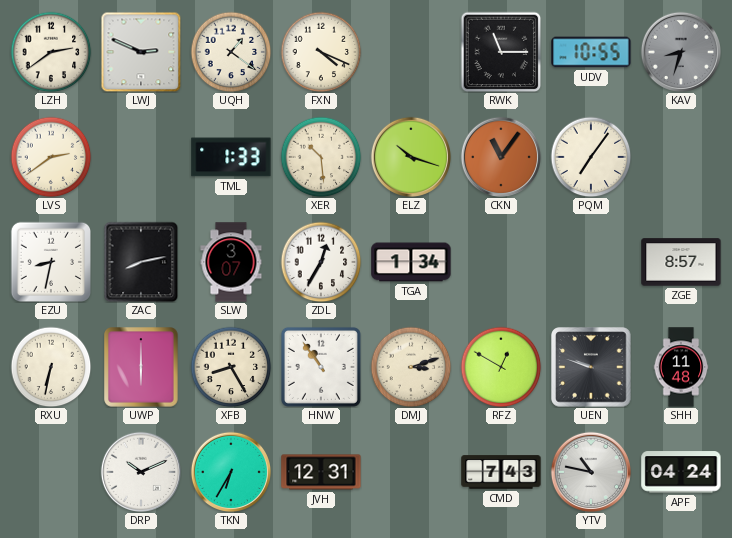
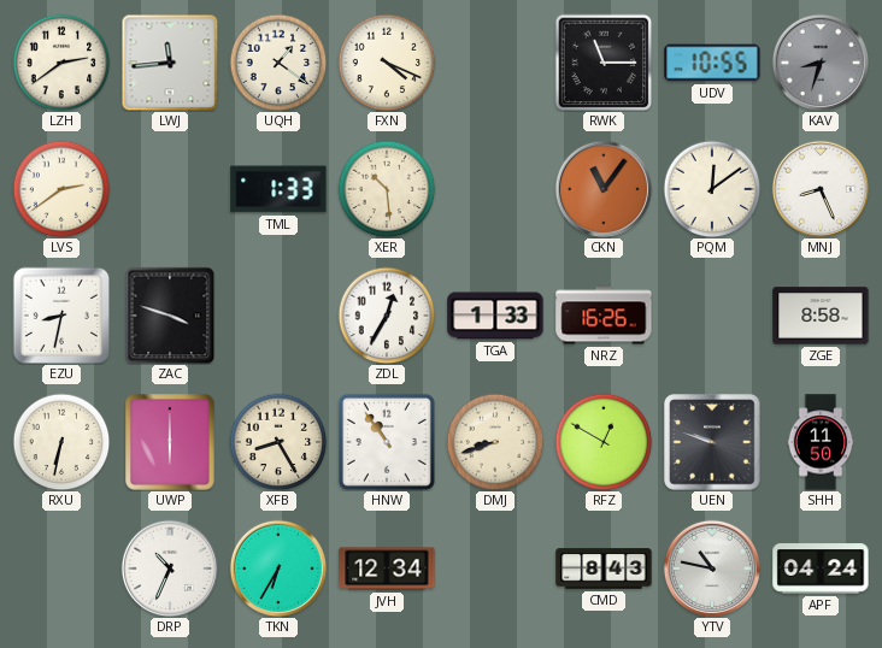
LWJ: 2:49 -> 11:44 (170, 63)
ELZ: 10:18 -> none (410, 156)
PQM: 7:06 -> 12:09 (712, 189)
MNJ: none -> 8:26 (819, 188)
ZAC: 8:13 -> 3:48 (170, 316)
SLW: 3:07 -> none (231, 262)
TGA: 1:34 -> 1:33 (495, 316)
NRZ: none -> 16:26 (604, 316)
ZGE: 8:57 -> 8:58 (821, 316)
DMJ: 3:12 -> 8:42 (495, 442)
SHH: 11:48 -> 11:50 (821, 442)
DRP: 10:11 -> 10:34 (169, 567)
JVH: 12:31 -> 12:34 (387, 569)
CMD: 7:43 -> 8:43 (604, 569)
